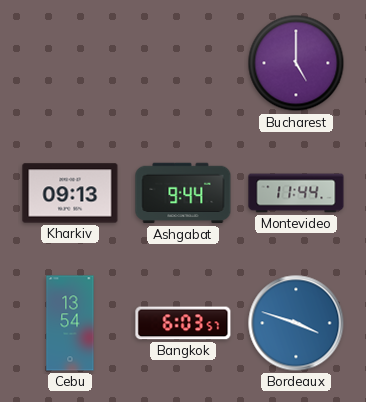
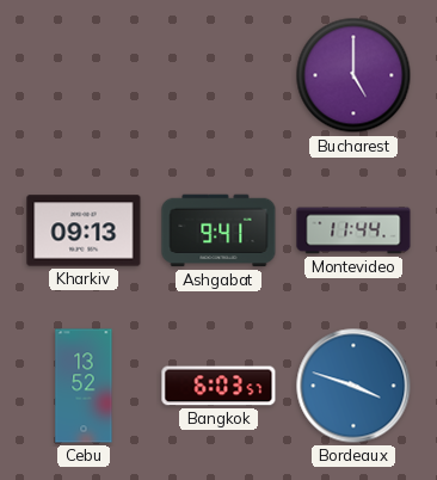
Ashgabat: 9:44 -> 9:41 (219, 230)
Cebu: 13:54 -> 13:52 (84, 386)
